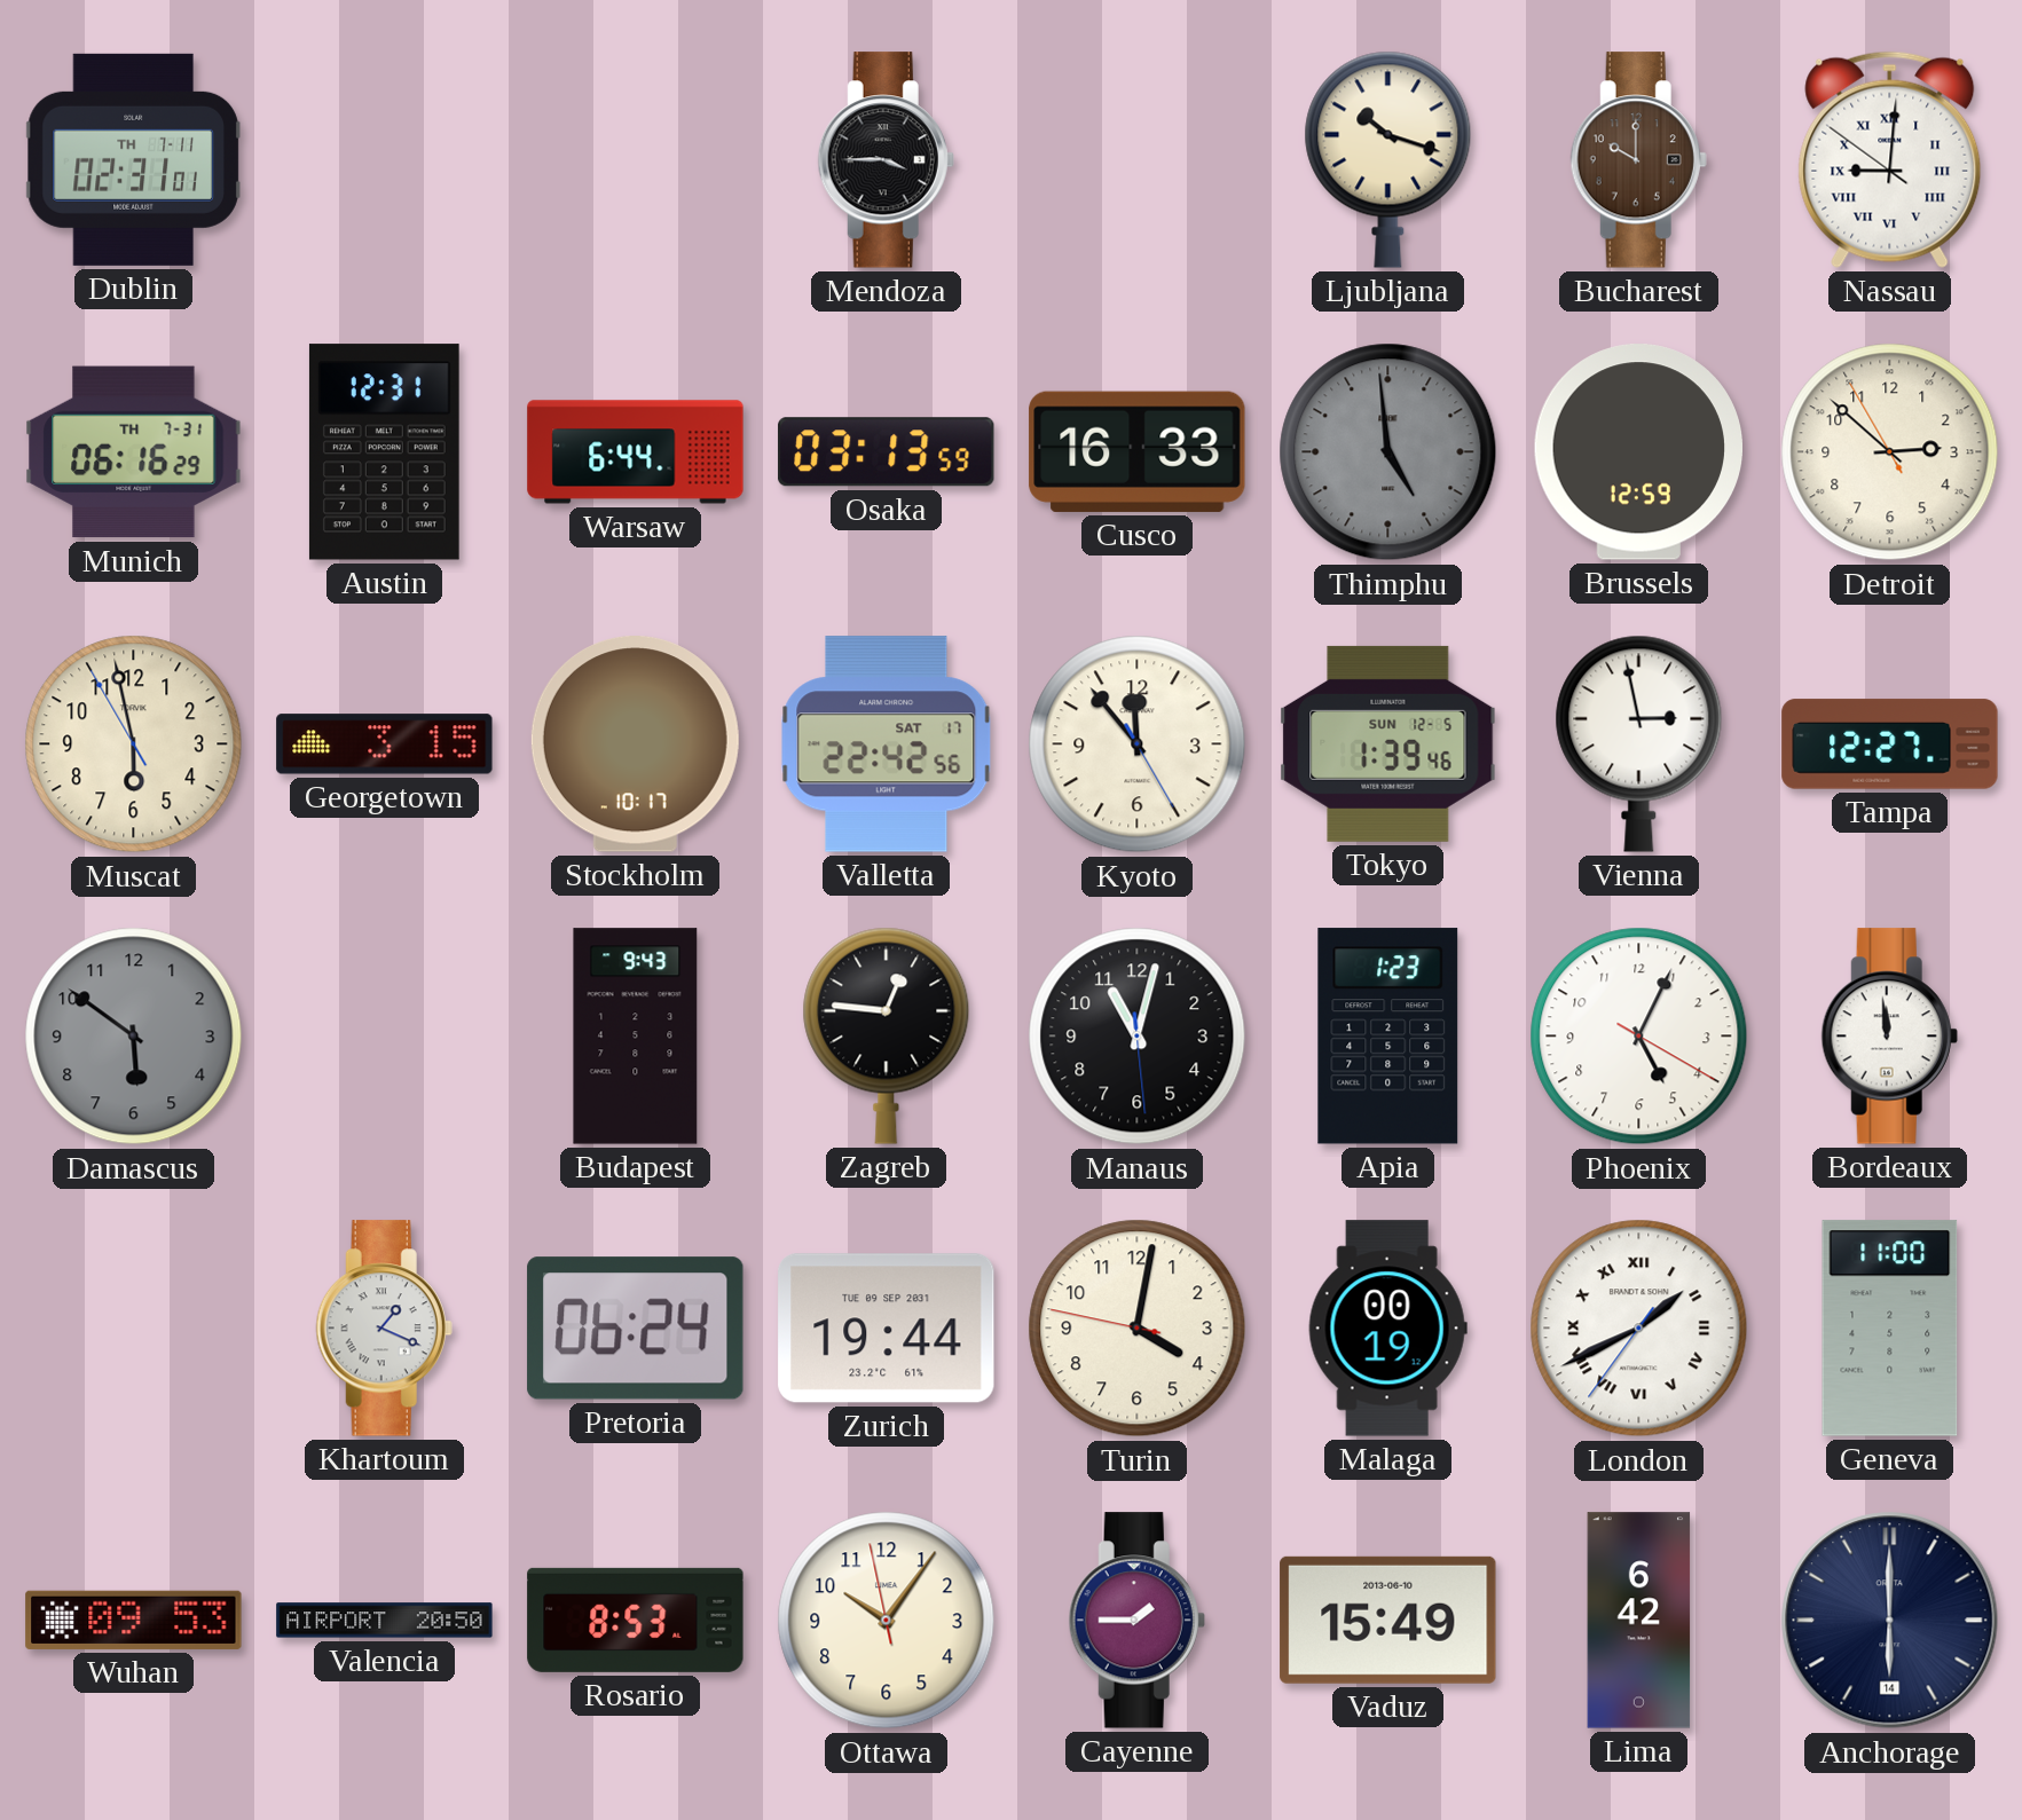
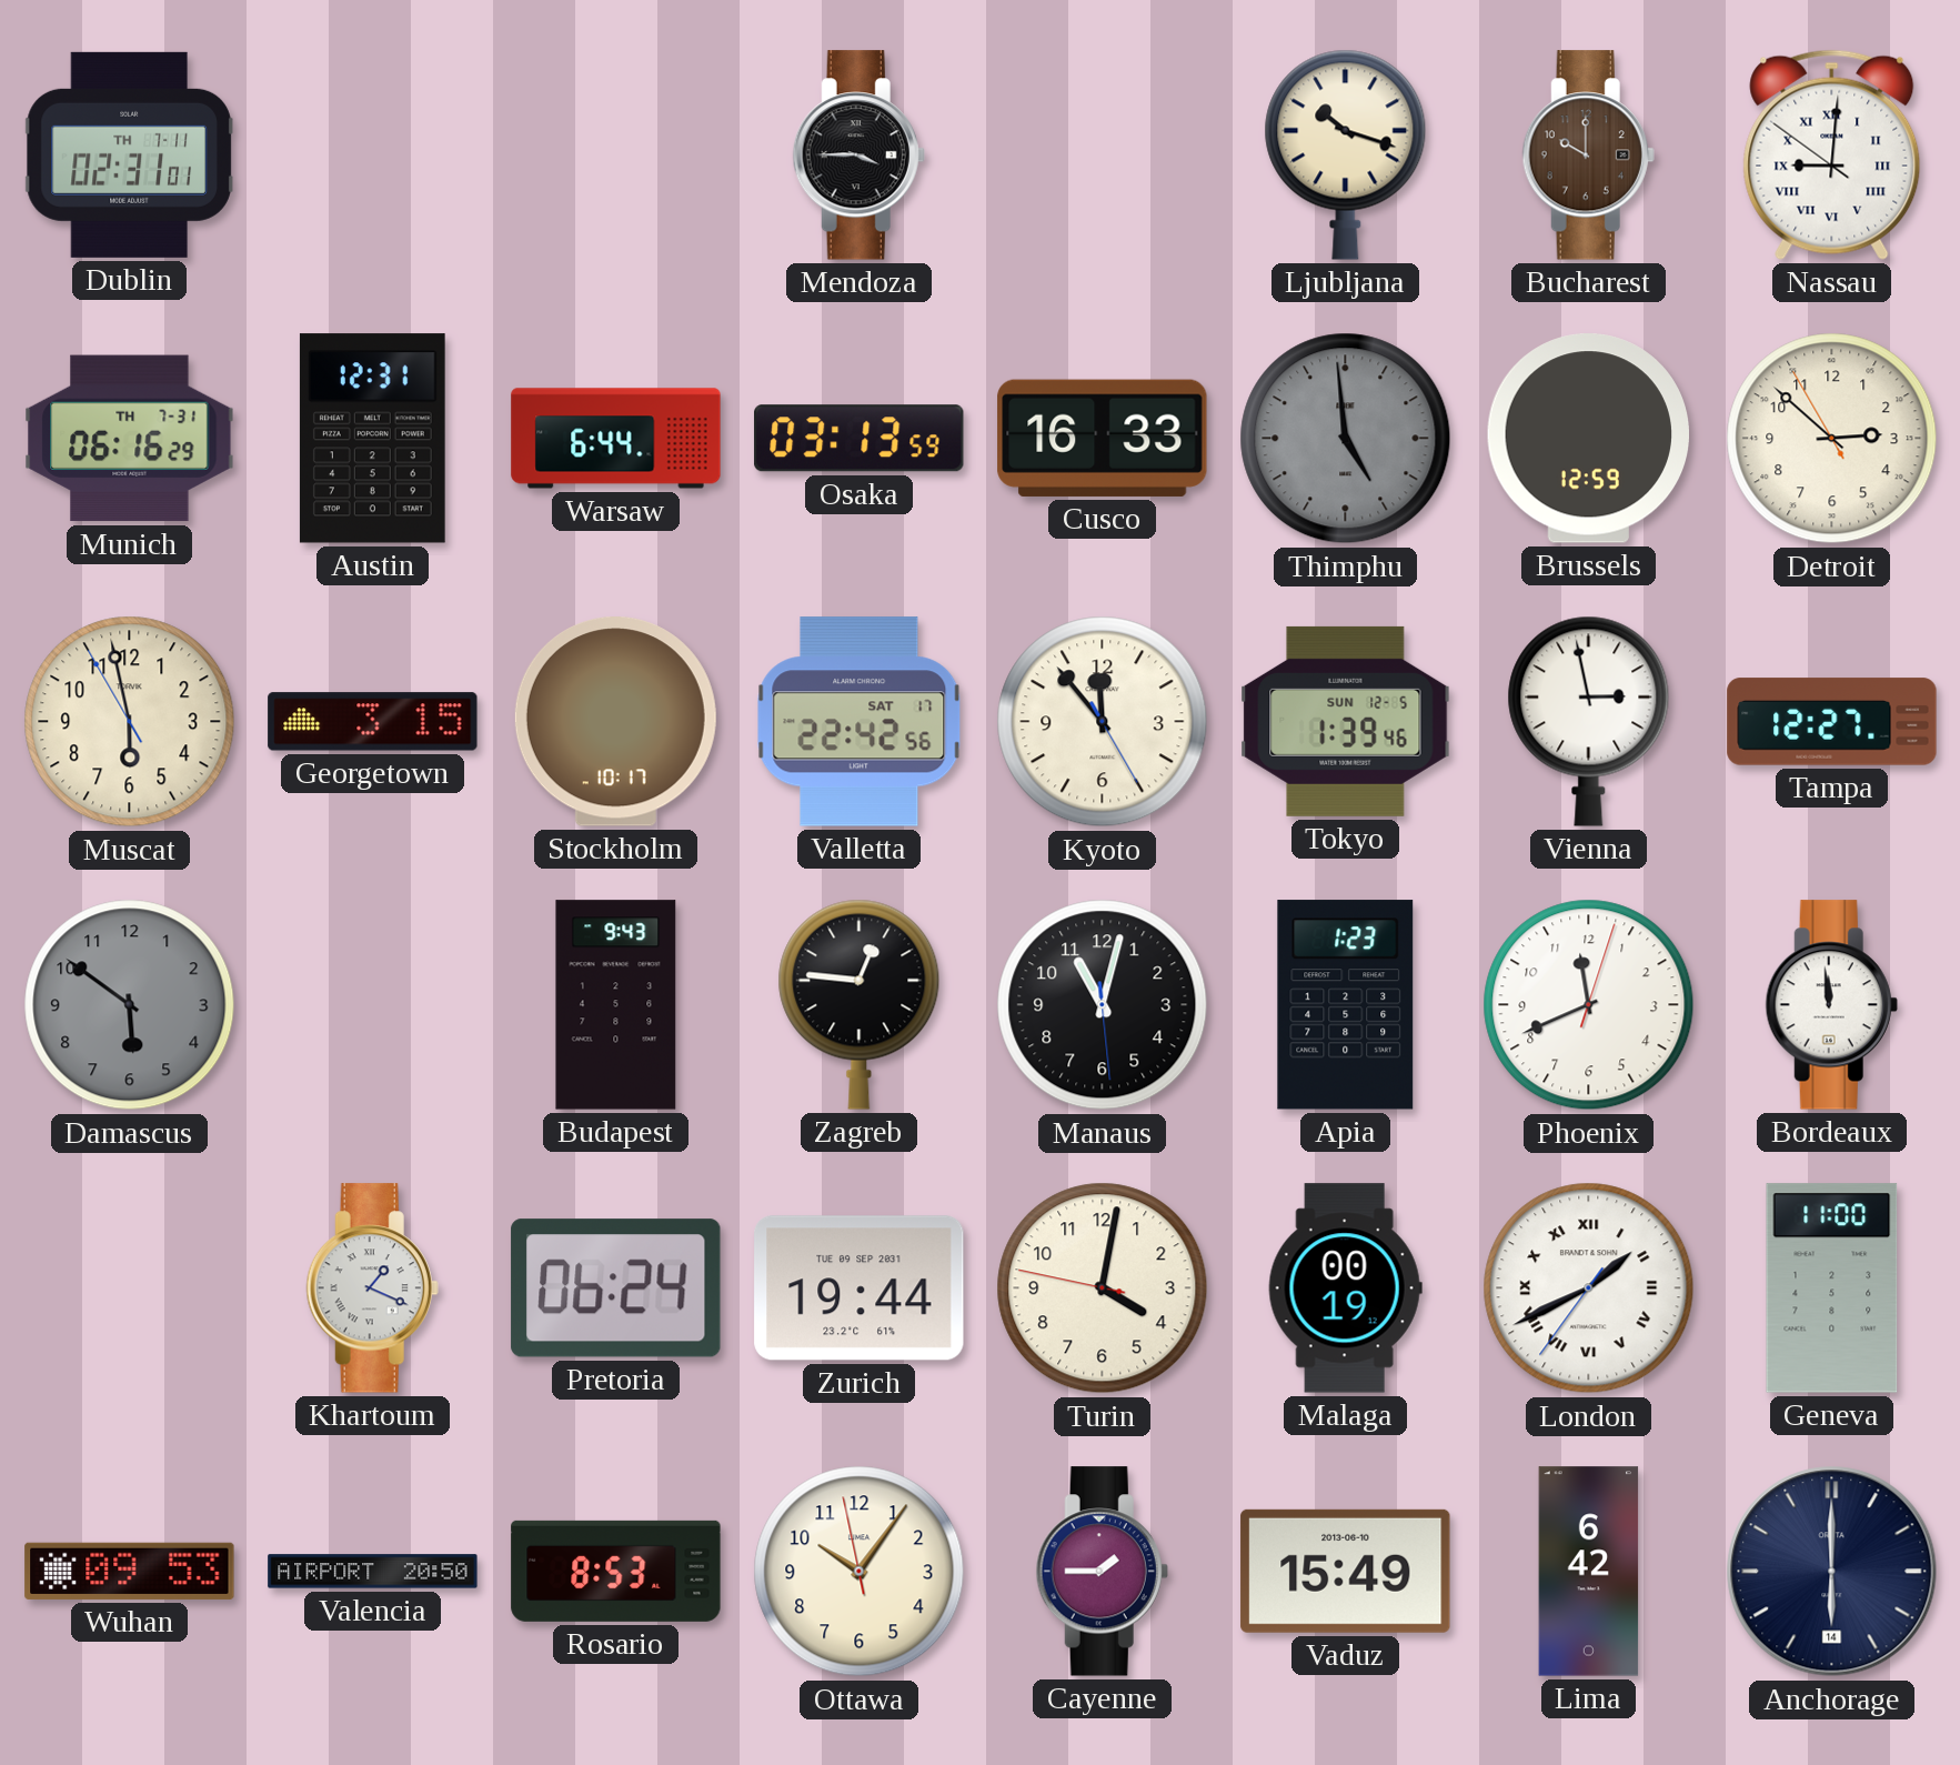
Phoenix: 5:04 -> 11:41 (1589, 1005)
